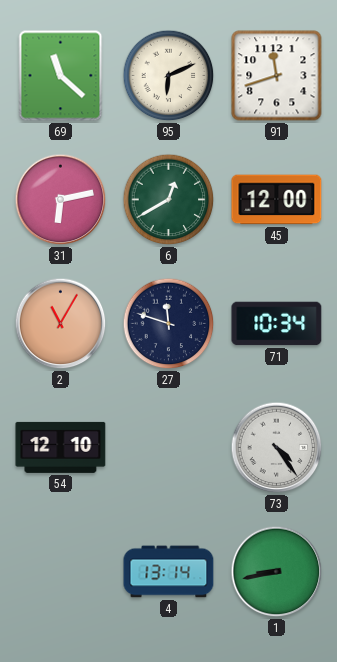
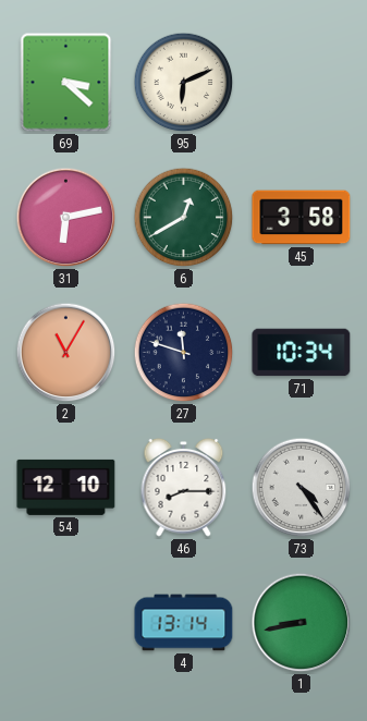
69: 11:22 -> 3:22 (66, 83)
91: 11:42 -> none (277, 76)
45: 12:00 -> 3:58 (302, 218)
46: none -> 8:15 (184, 488)
